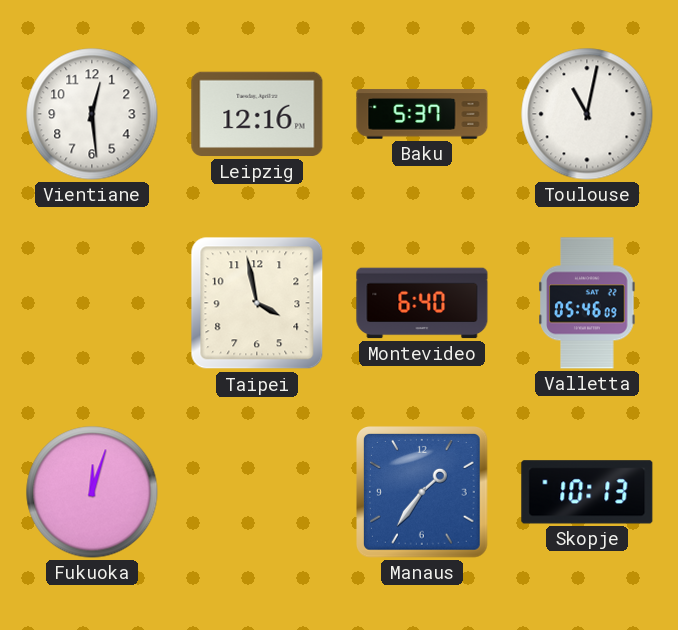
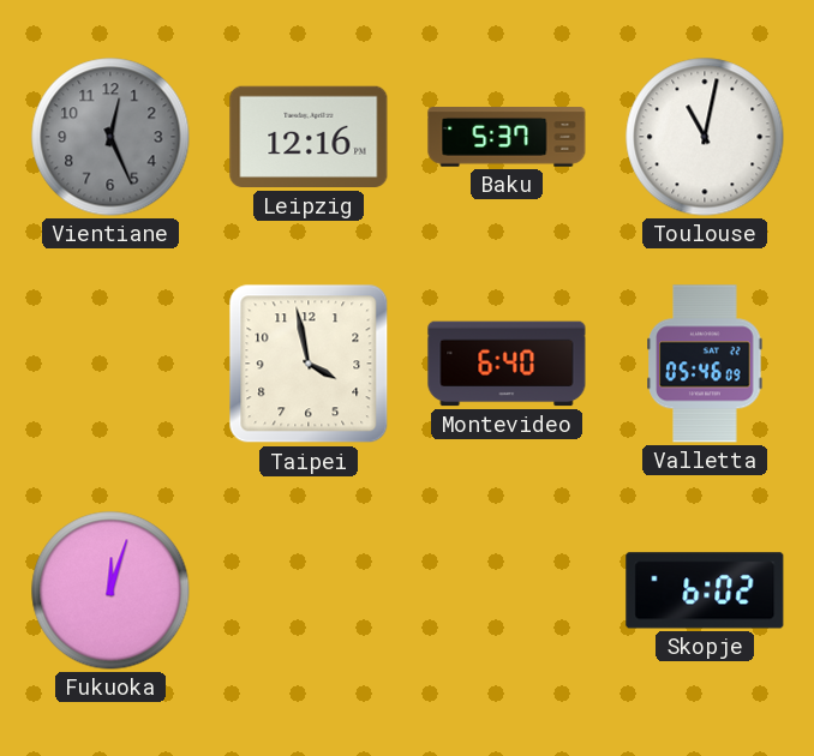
Vientiane: 12:29 -> 12:26 (110, 137)
Vientiane dial: white -> grey (110, 137)
Manaus: 1:36 -> none (423, 493)
Skopje: 10:13 -> 6:02 (705, 590)
